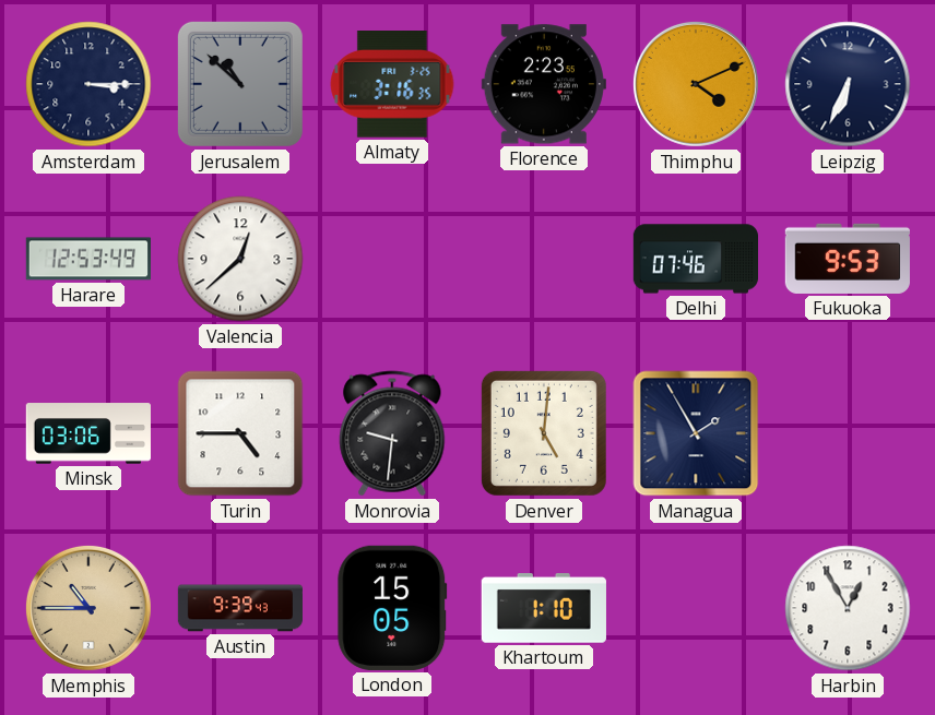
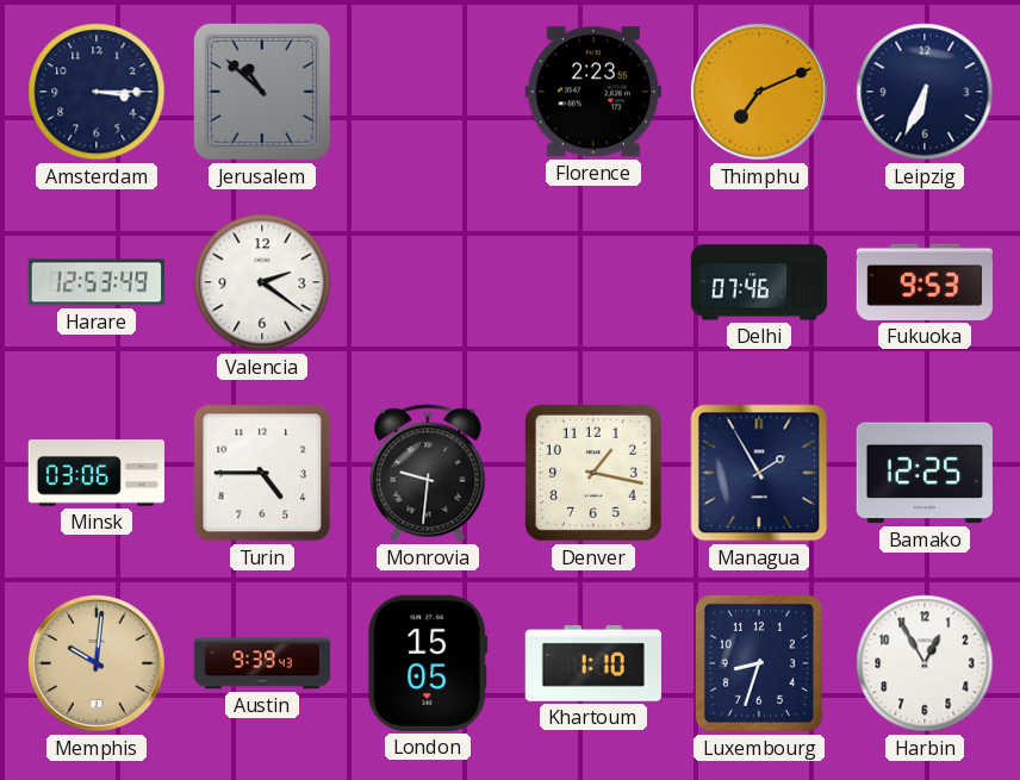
Almaty: 3:16 -> none (392, 85)
Thimphu: 4:11 -> 7:11 (759, 92)
Valencia: 12:38 -> 2:21 (262, 282)
Denver: 5:01 -> 1:17 (593, 473)
Bamako: none -> 12:25 (925, 473)
Memphis: 10:45 -> 10:01 (97, 663)
Luxembourg: none -> 8:33 (759, 663)
